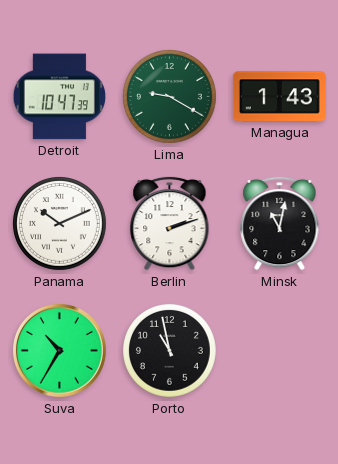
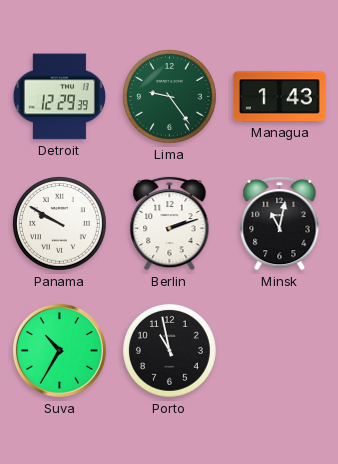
Detroit: 10:47 -> 12:29 (59, 97)
Lima: 9:20 -> 9:24 (170, 97)
Panama: 10:11 -> 9:50 (60, 224)
